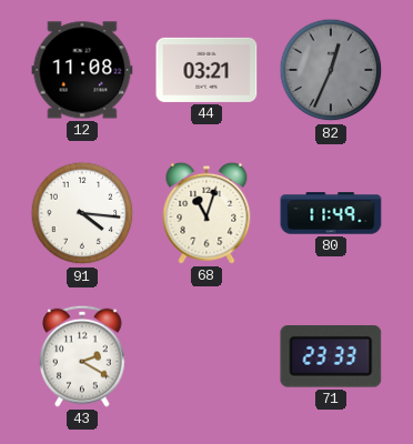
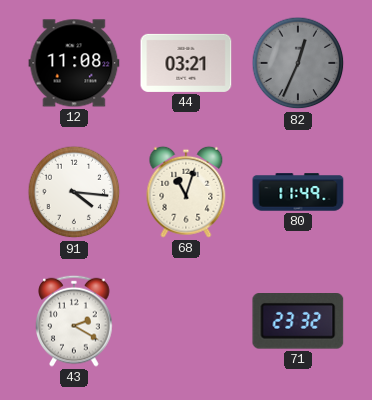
71: 23:33 -> 23:32 (298, 321)
